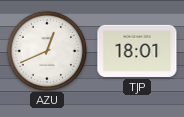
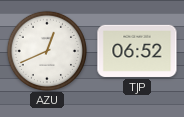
TJP: 18:01 -> 06:52 (137, 51)
